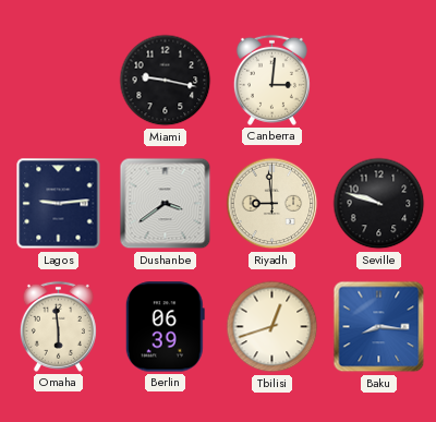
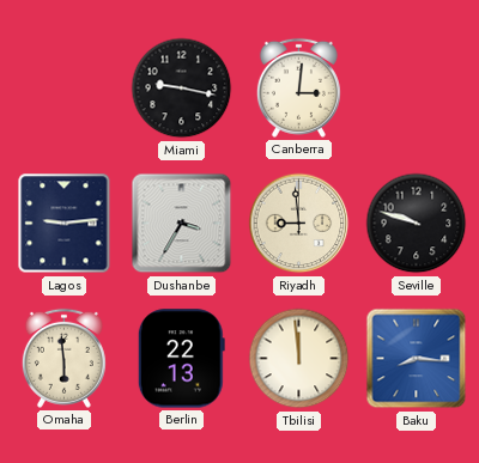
Dushanbe: 3:39 -> 3:35 (182, 224)
Berlin: 06:39 -> 22:13 (181, 359)
Tbilisi: 12:42 -> 11:59 (299, 359)
